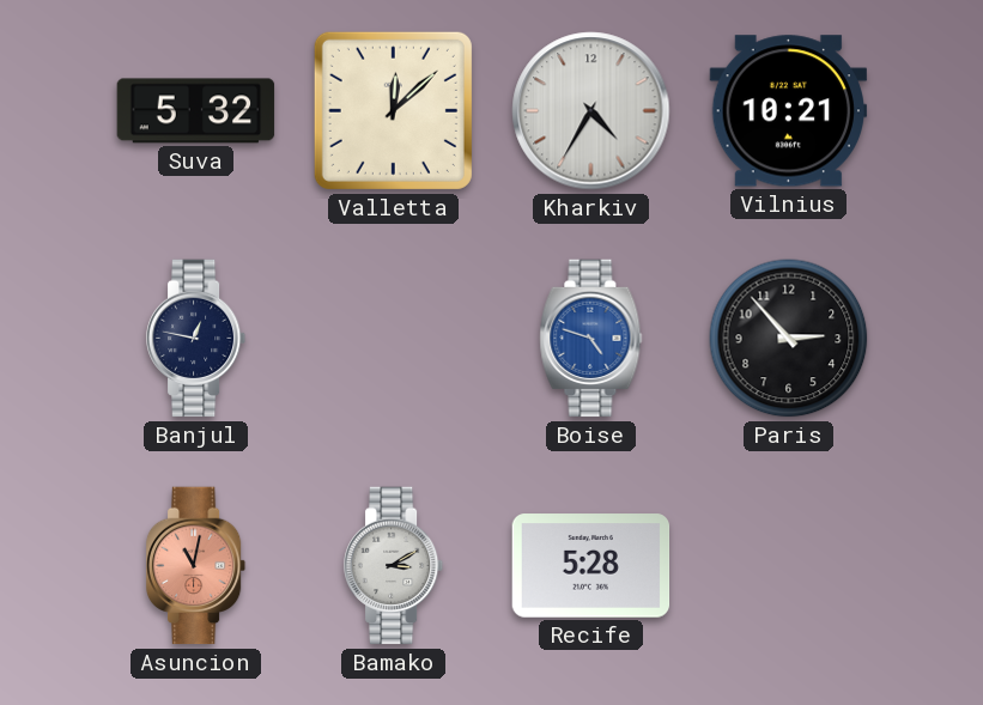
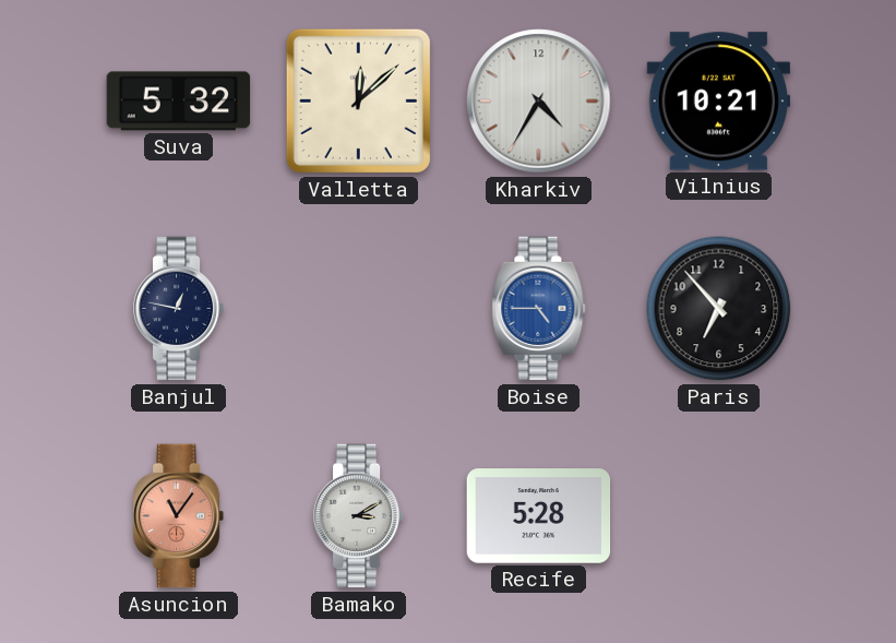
Boise: 4:48 -> 4:45 (539, 309)
Paris: 2:53 -> 6:53 (719, 309)
Asuncion: 11:02 -> 11:06 (179, 516)
